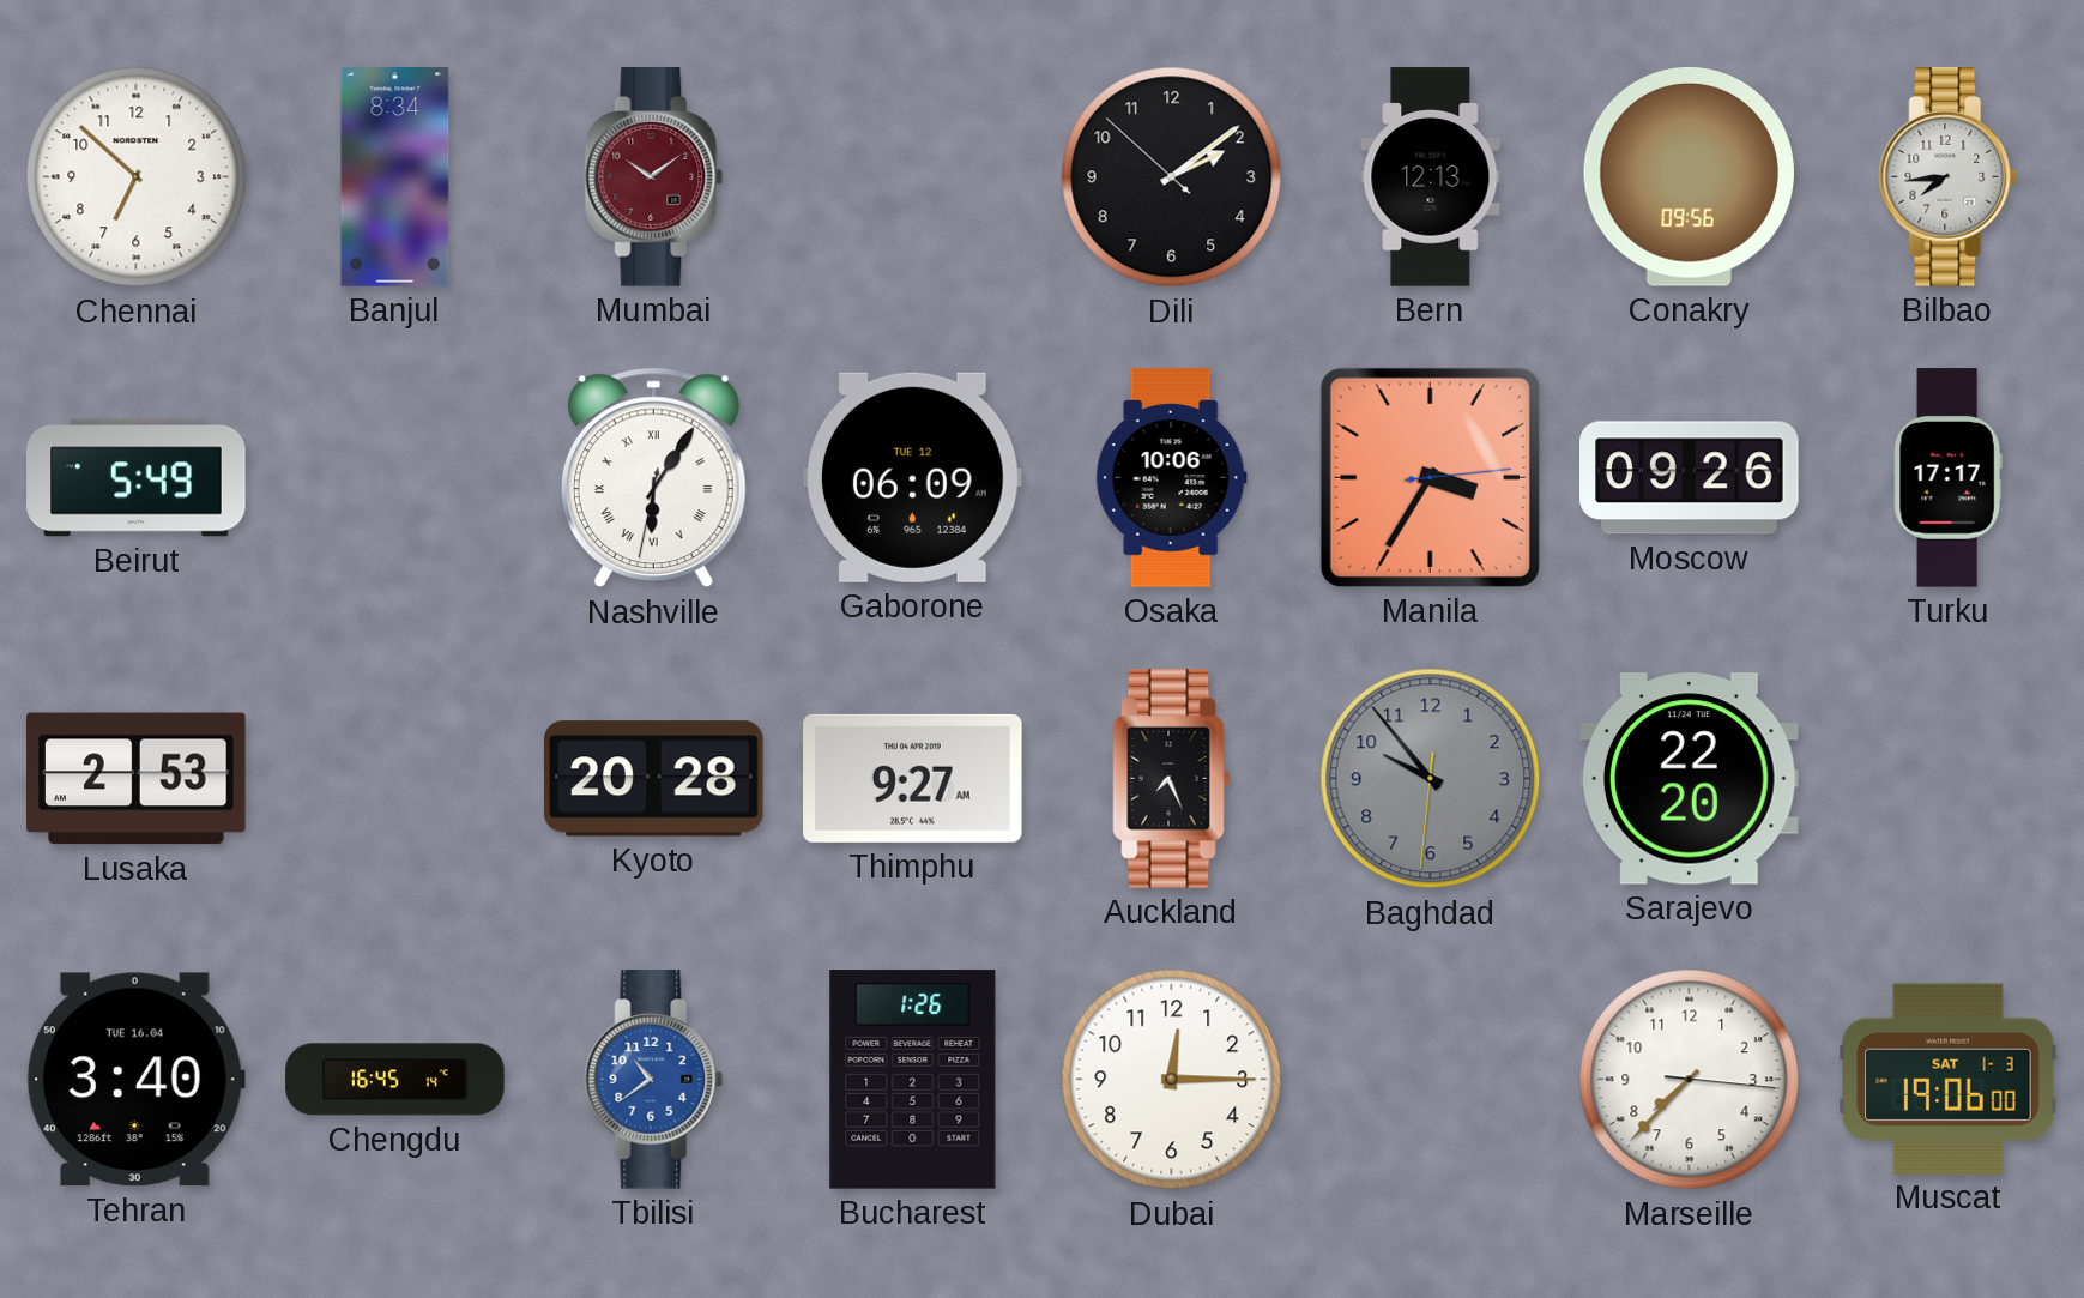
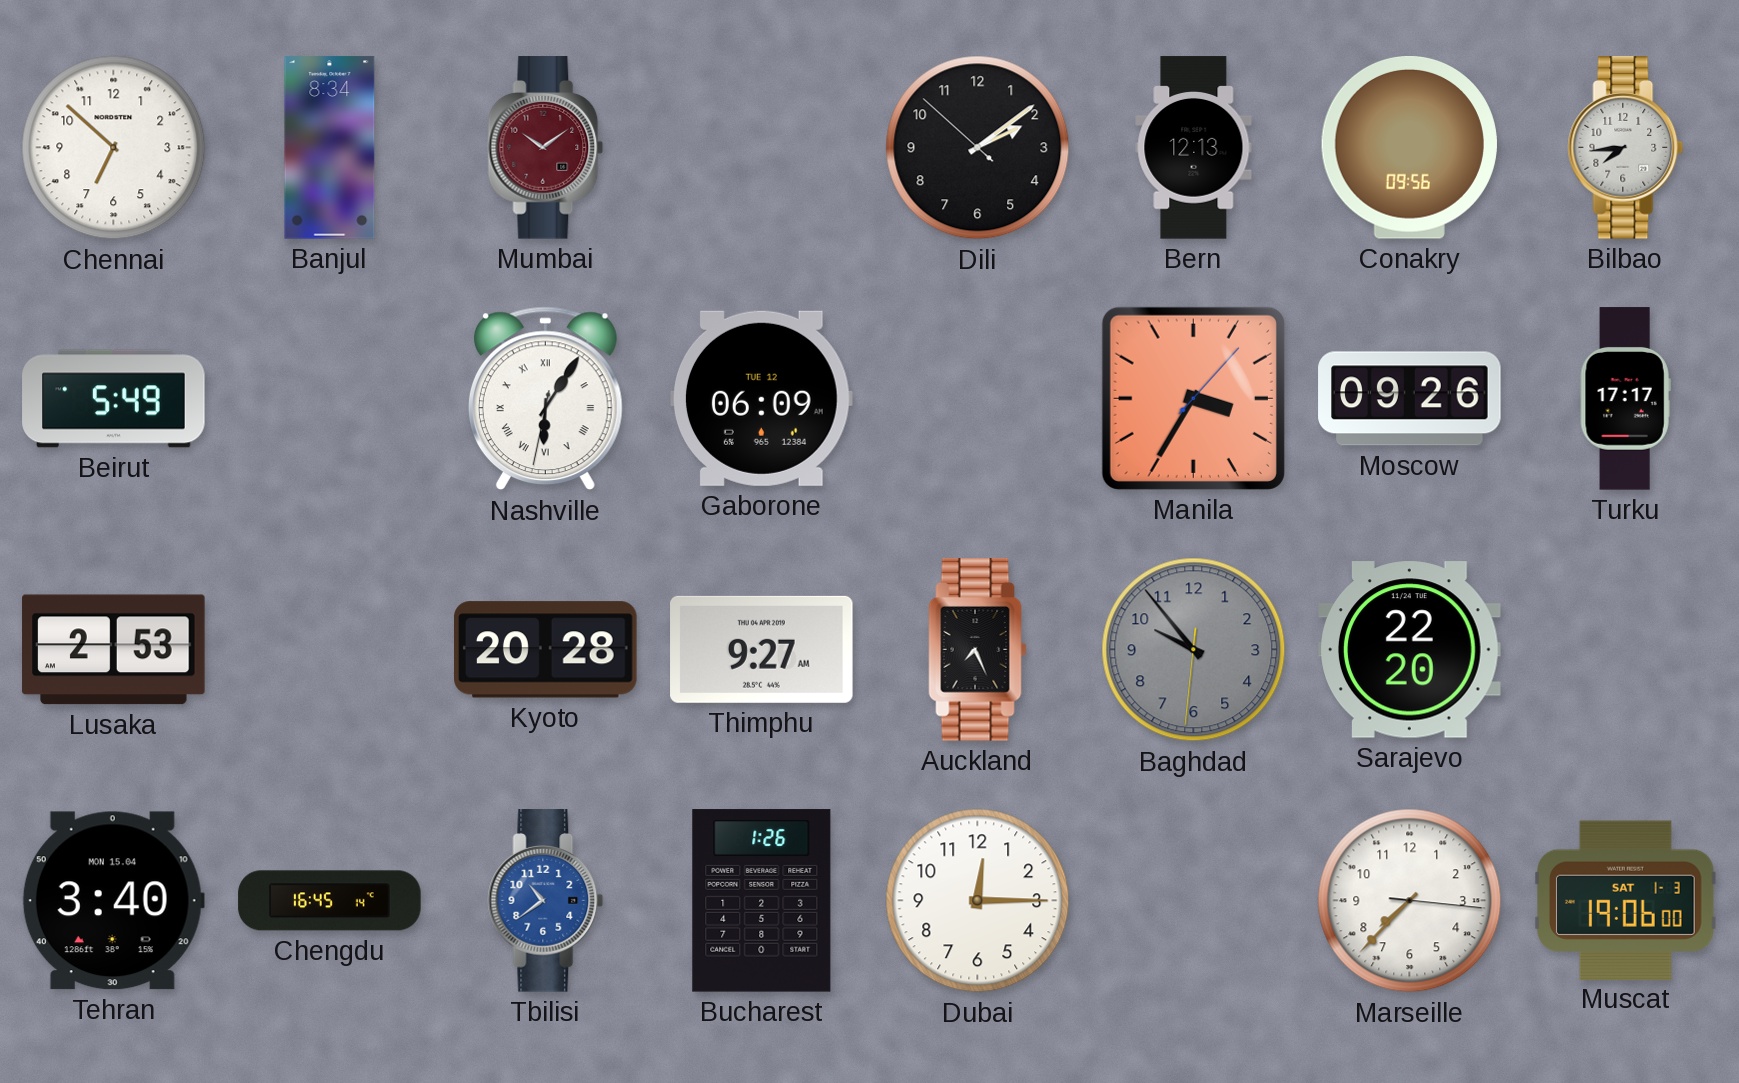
Osaka: 10:06 -> none (1171, 478)
Manila: 3:35:14 -> 3:35:07 (1193, 398)
Tehran date: TUE 16.04 -> MON 15.04 (113, 901)
